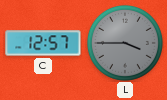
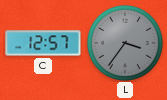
L: 3:45 -> 3:36 (125, 43)
